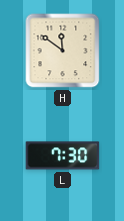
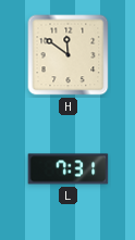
L: 7:30 -> 7:31 (69, 169)
